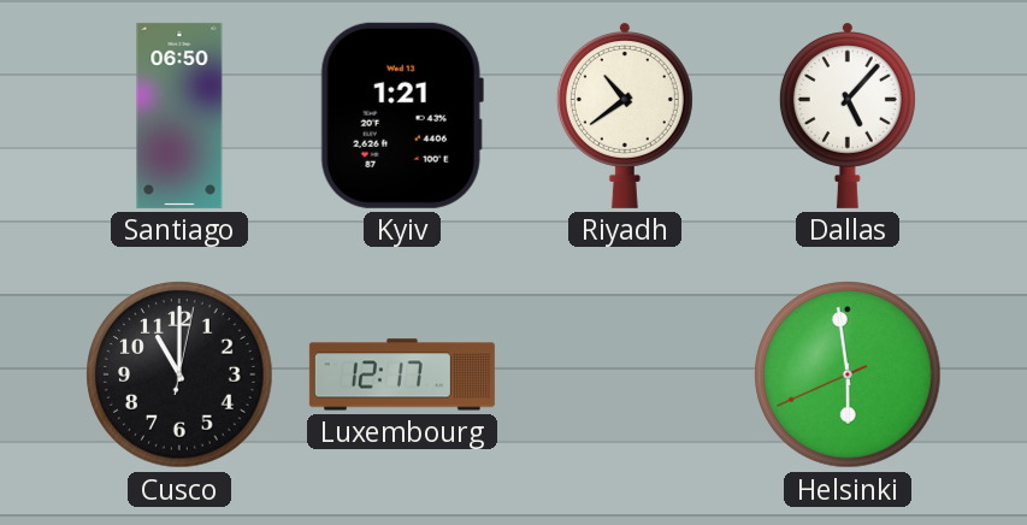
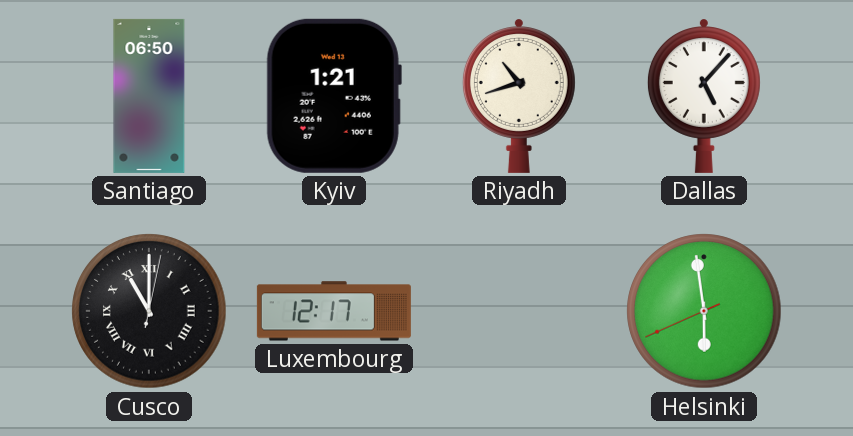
Riyadh: 10:39 -> 10:42 (519, 96)
Cusco numerals: Arabic -> Roman (149, 311)
